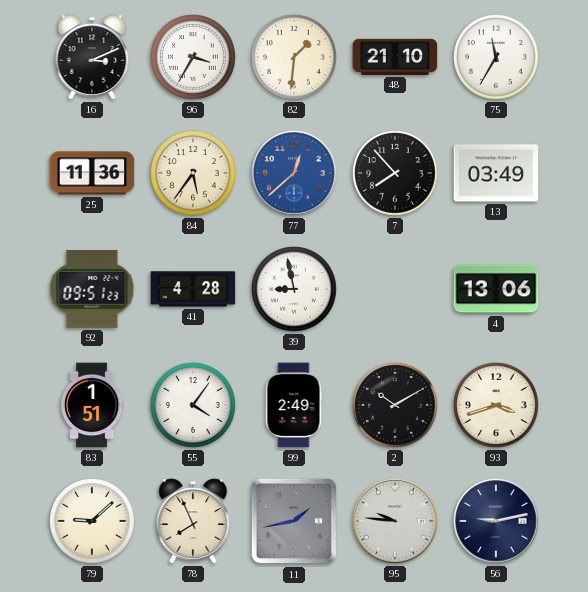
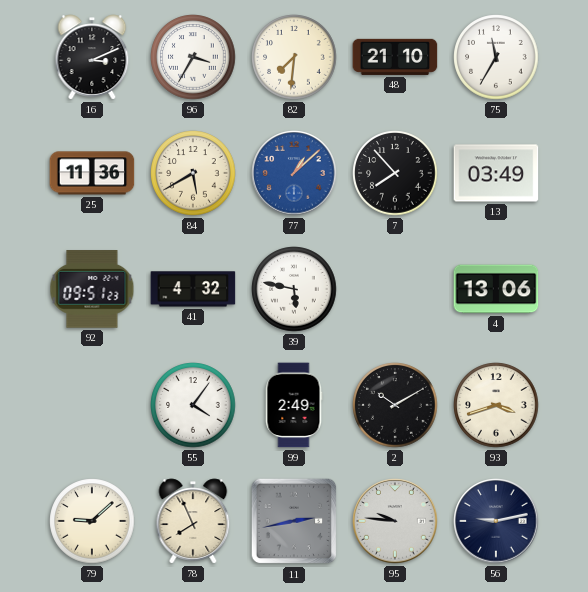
82: 1:31 -> 7:31 (294, 57)
84: 5:36 -> 5:40 (193, 173)
77: 12:38 -> 1:08 (294, 173)
41: 4:28 -> 4:32 (193, 289)
39: 8:58 -> 5:47 (294, 289)
83: 1:51 -> none (92, 405)
11: 1:43 -> 2:43 (294, 521)
